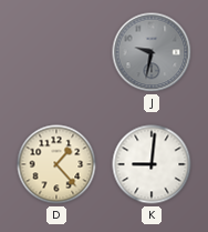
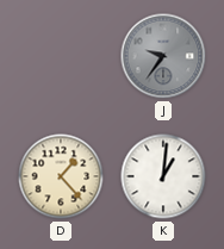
J: 9:32 -> 9:36 (163, 56)
K: 9:01 -> 1:01 (163, 176)
